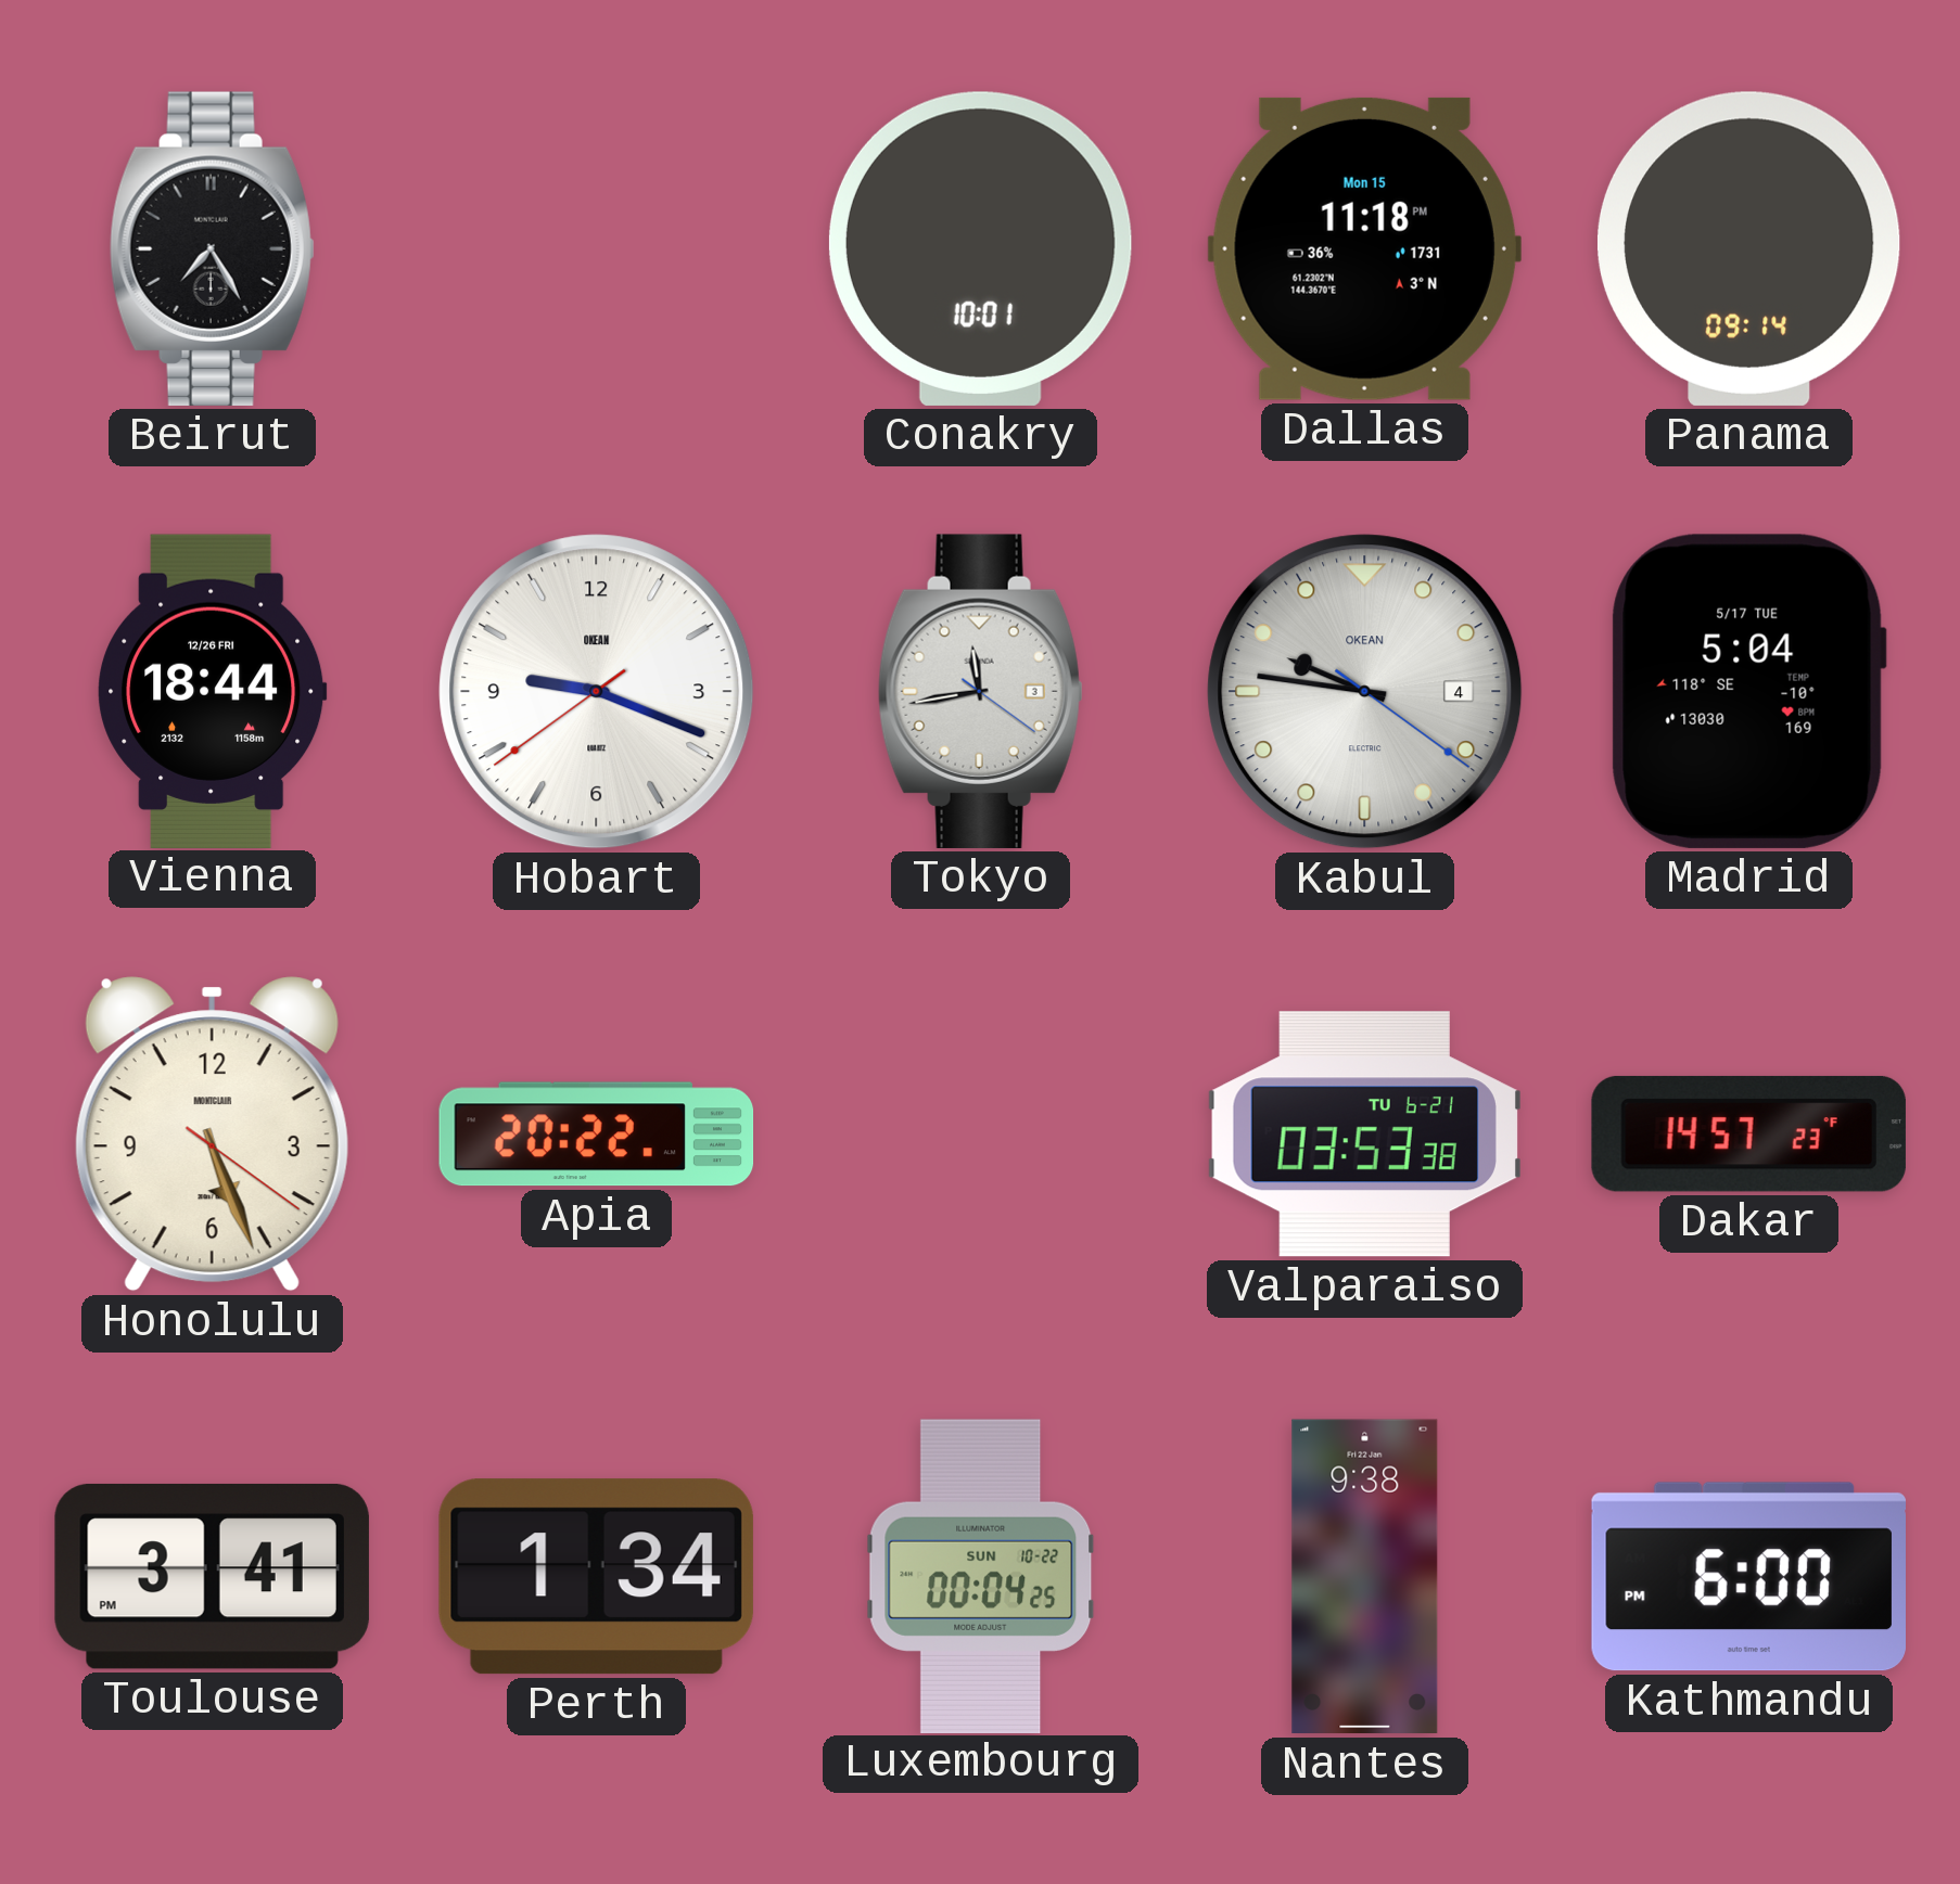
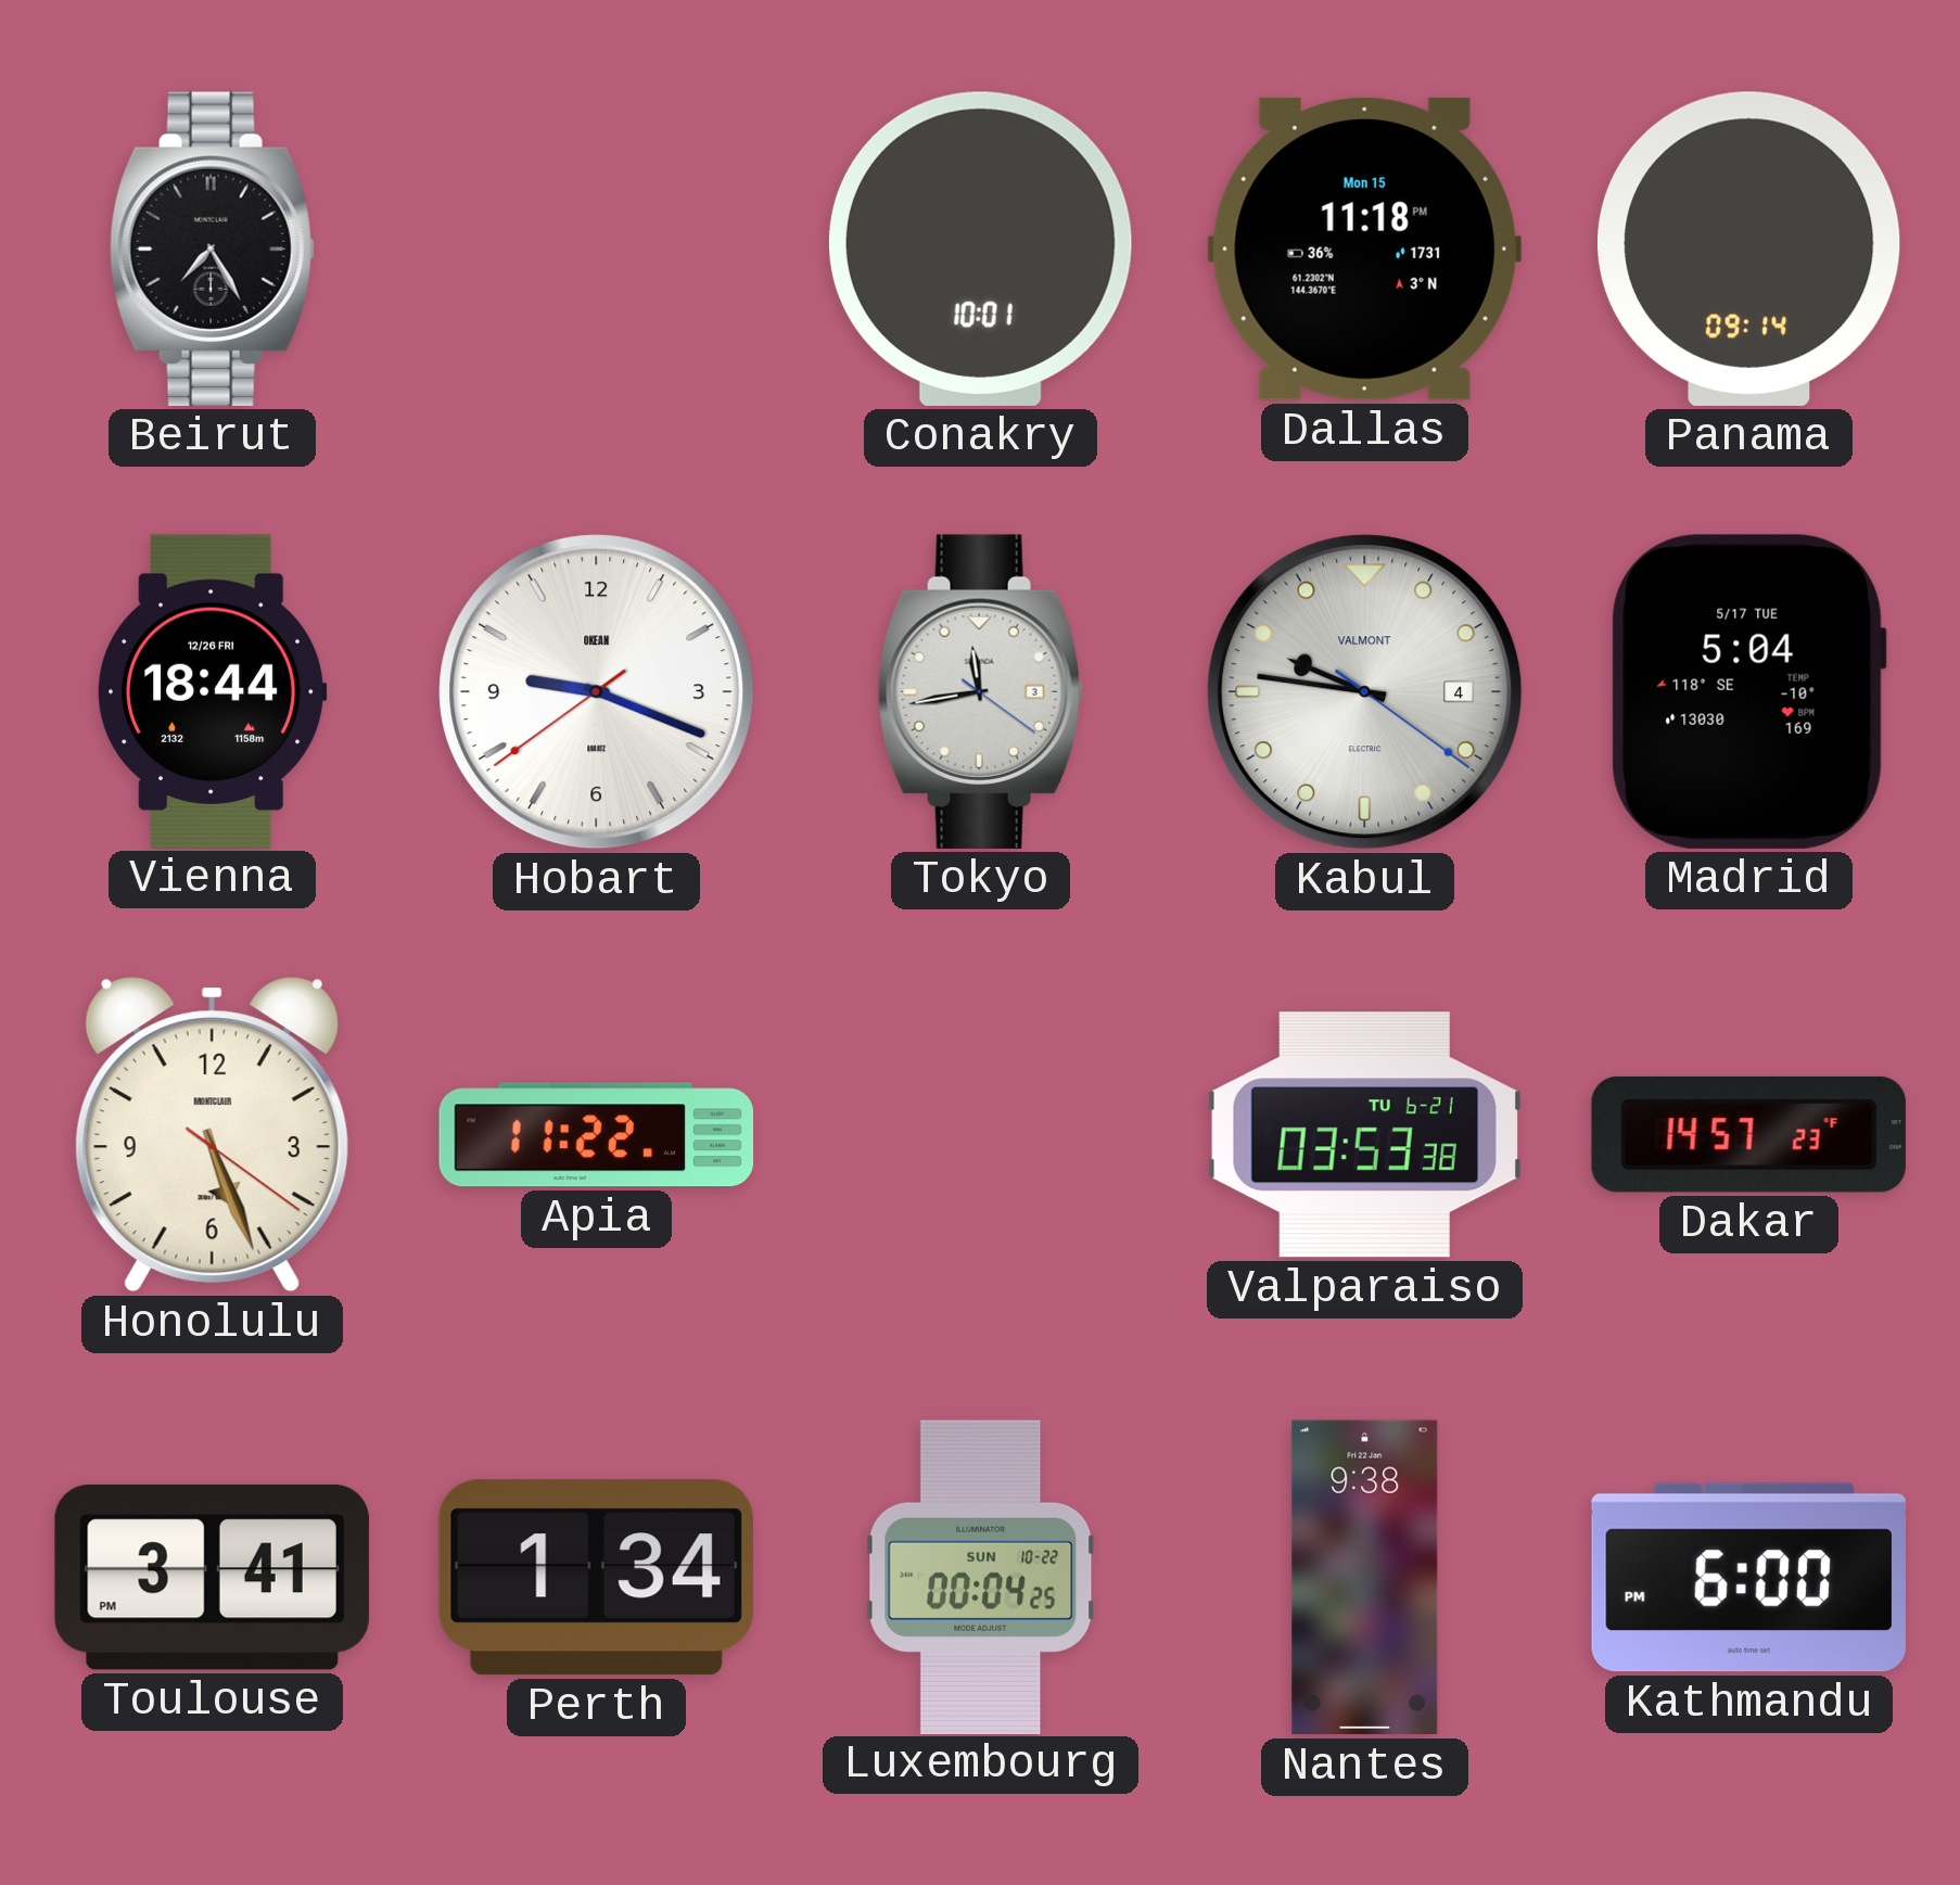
Kabul brand: OKEAN -> VALMONT (1365, 692)
Apia: 20:22 -> 11:22 (597, 1135)
